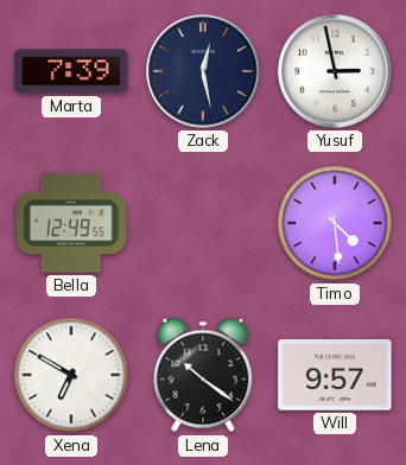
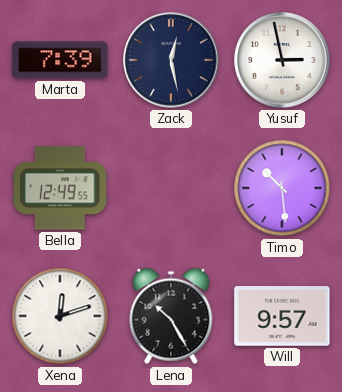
Timo: 4:29 -> 10:29 (282, 188)
Xena: 6:50 -> 12:12 (60, 316)
Lena: 10:21 -> 10:25 (171, 316)
